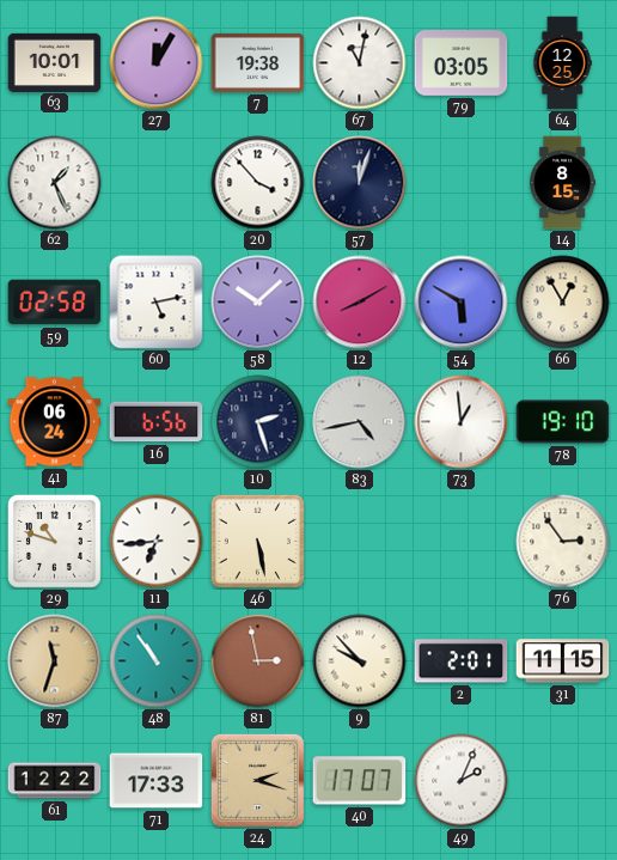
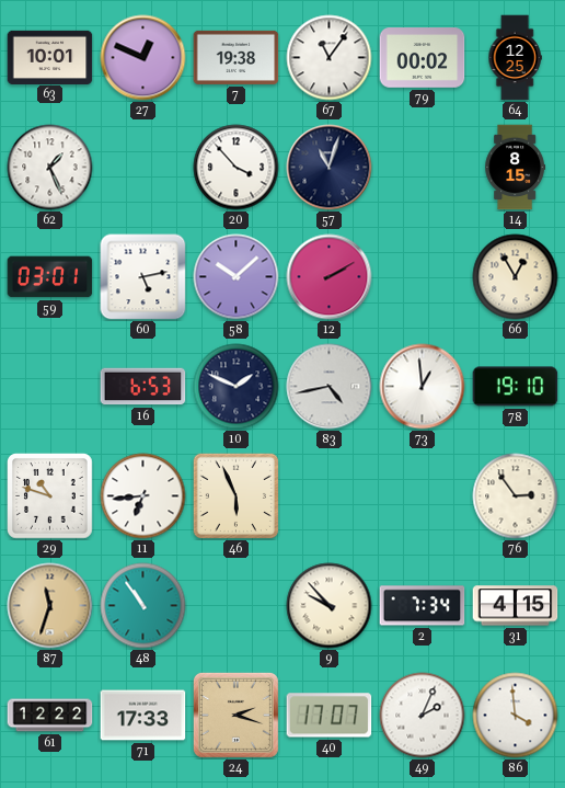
27: 12:05 -> 12:49 (143, 58)
67: 11:02 -> 11:06 (330, 58)
79: 03:05 -> 00:02 (423, 58)
57: 12:03 -> 11:03 (330, 168)
59: 02:58 -> 03:01 (50, 277)
12: 8:10 -> 2:10 (330, 277)
54: 5:50 -> none (462, 303)
41: 06:24 -> none (55, 422)
16: 6:56 -> 6:53 (143, 387)
10: 2:27 -> 1:49 (237, 387)
46: 5:28 -> 5:56 (235, 495)
81: 2:58 -> none (258, 661)
2: 2:01 -> 7:34 (423, 606)
31: 11:15 -> 4:15 (516, 606)
86: none -> 3:59 (516, 716)
